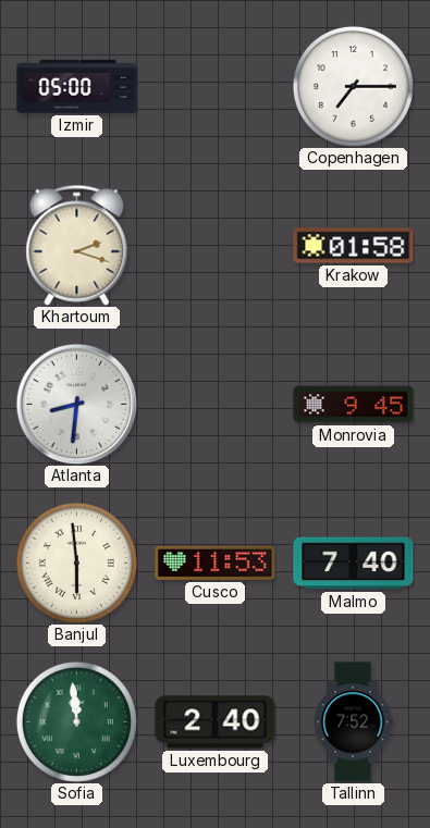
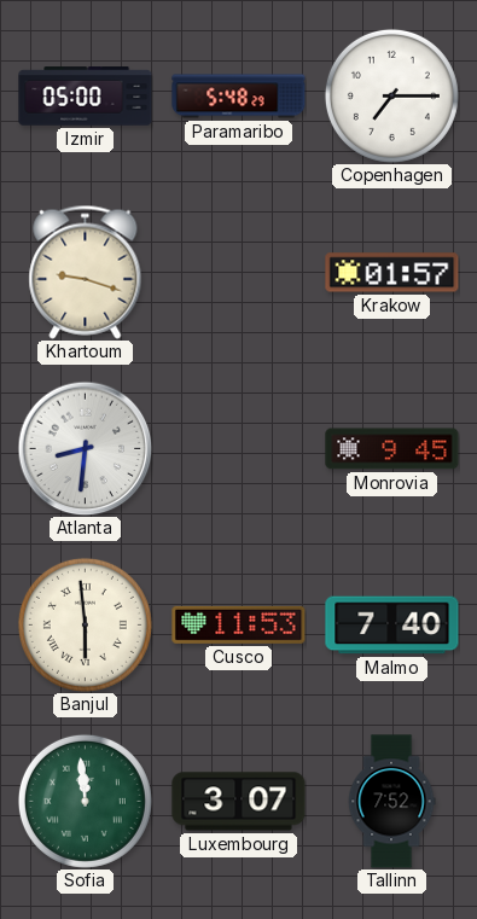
Paramaribo: none -> 5:48 (239, 97)
Khartoum: 2:18 -> 9:18 (86, 272)
Krakow: 01:58 -> 01:57 (392, 273)
Luxembourg: 2:40 -> 3:07 (239, 802)
